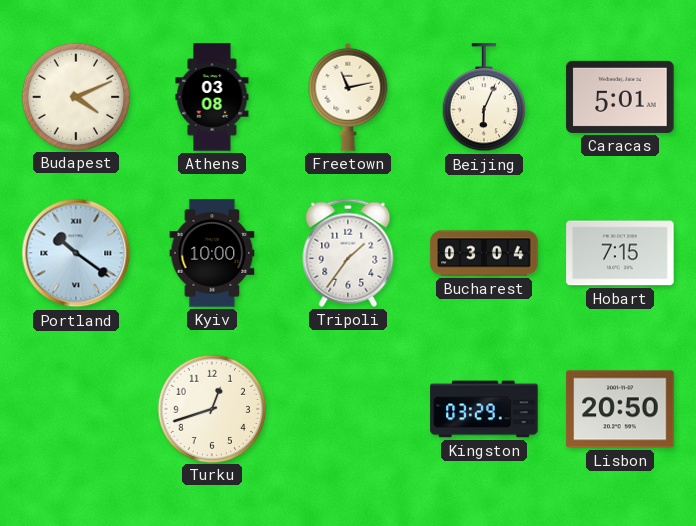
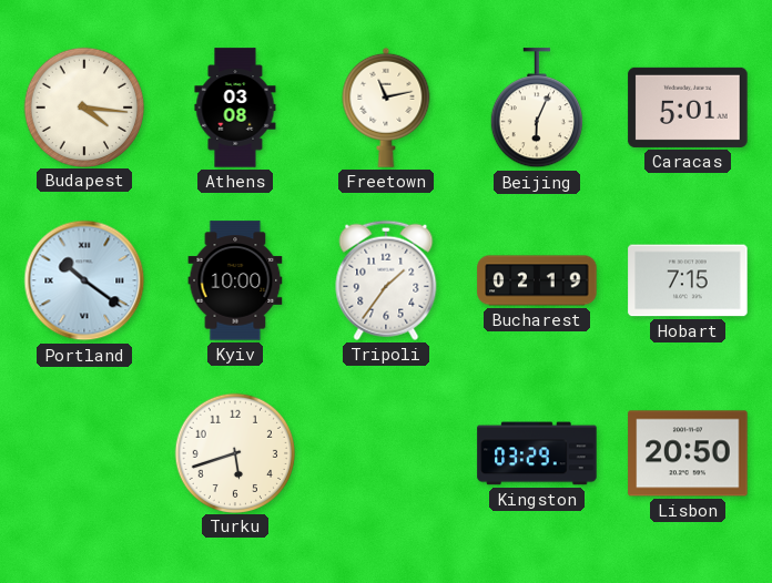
Budapest: 4:11 -> 4:16 (83, 106)
Bucharest: 03:04 -> 02:19 (537, 280)
Turku: 12:42 -> 5:42 (234, 452)
